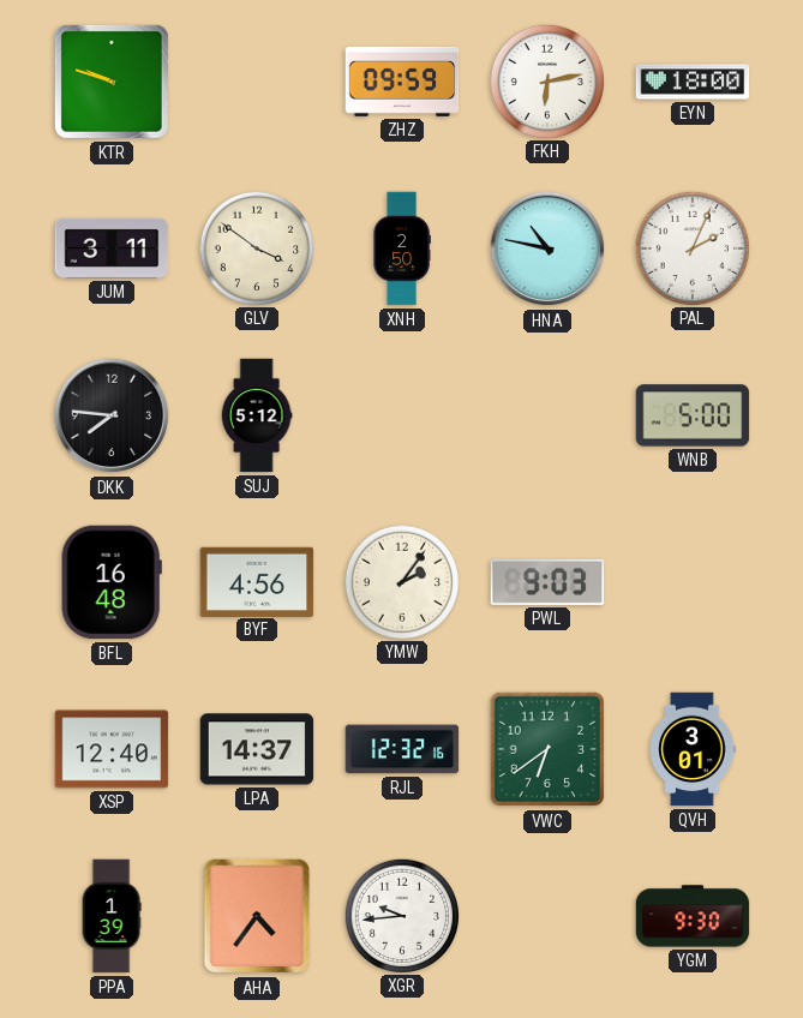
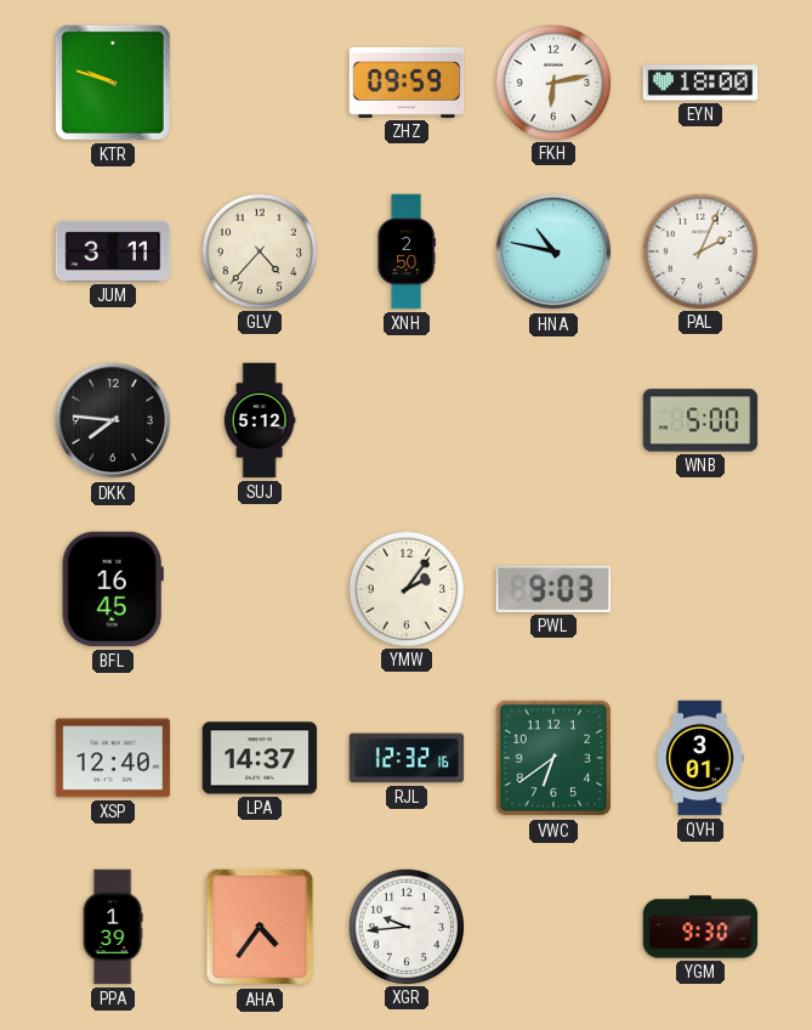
GLV: 3:51 -> 4:37 (259, 250)
BFL: 16:48 -> 16:45 (113, 589)
BYF: 4:56 -> none (257, 581)
